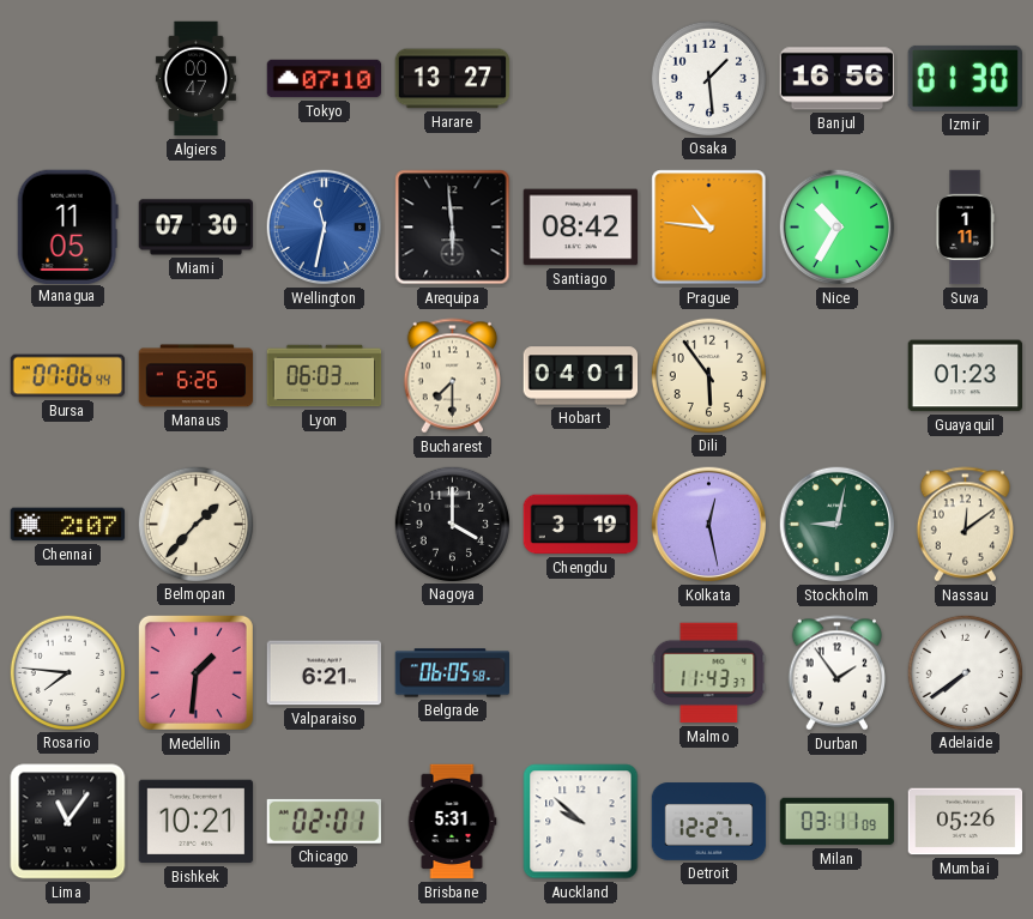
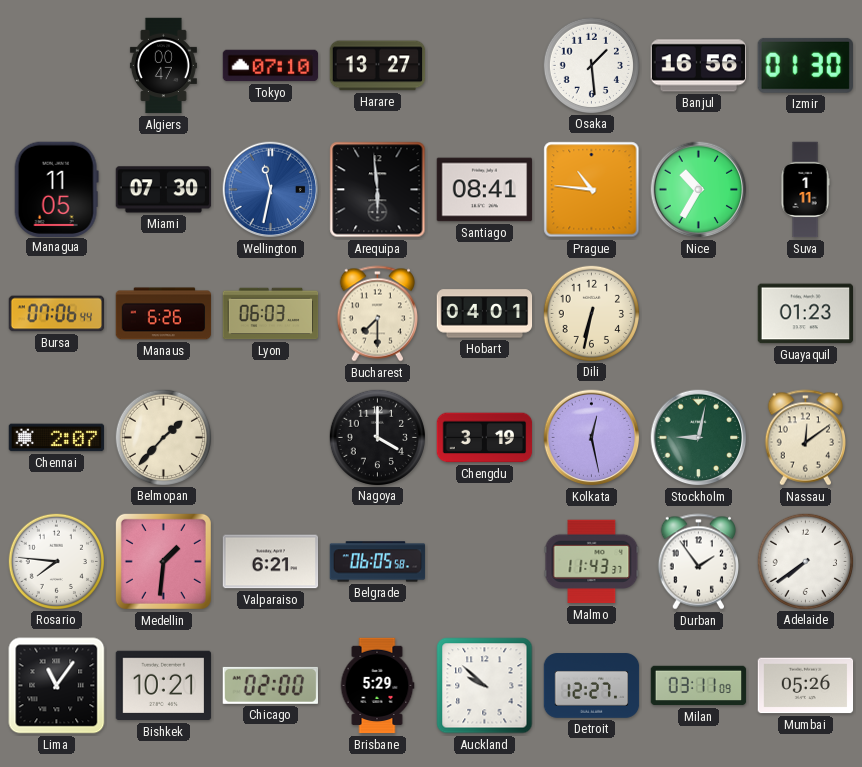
Santiago: 08:42 -> 08:41 (485, 190)
Dili: 5:54 -> 6:32 (591, 313)
Chicago: 02:01 -> 02:00 (270, 685)
Brisbane: 5:31 -> 5:29 (377, 686)
